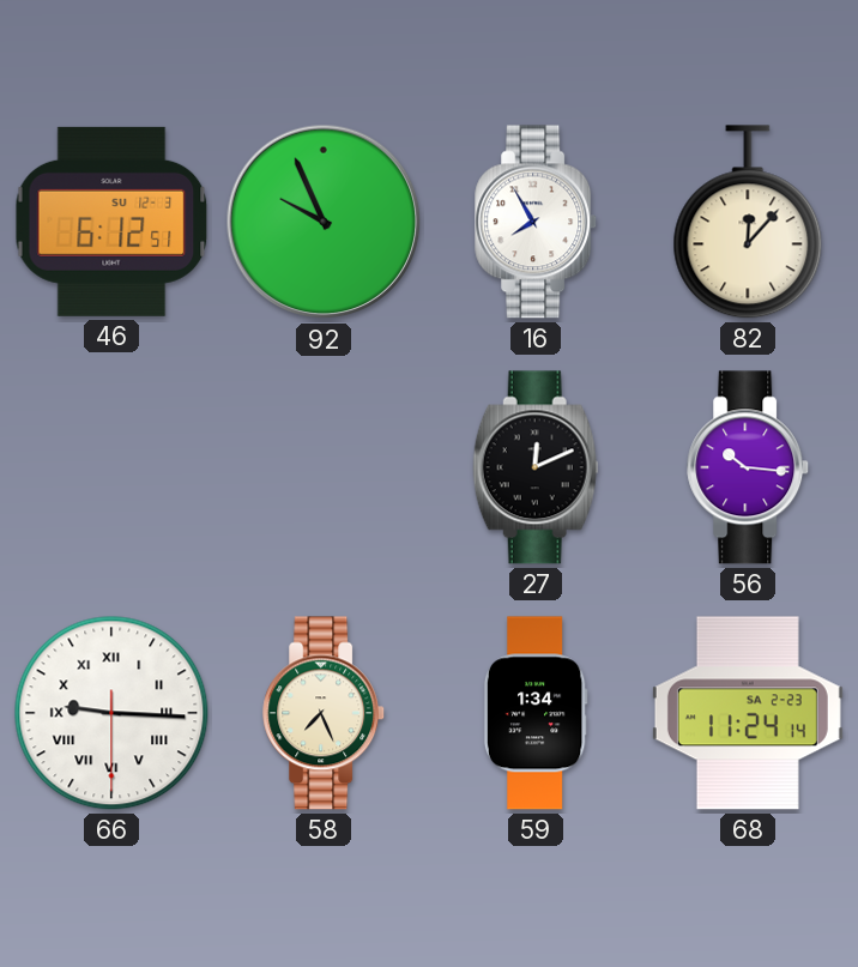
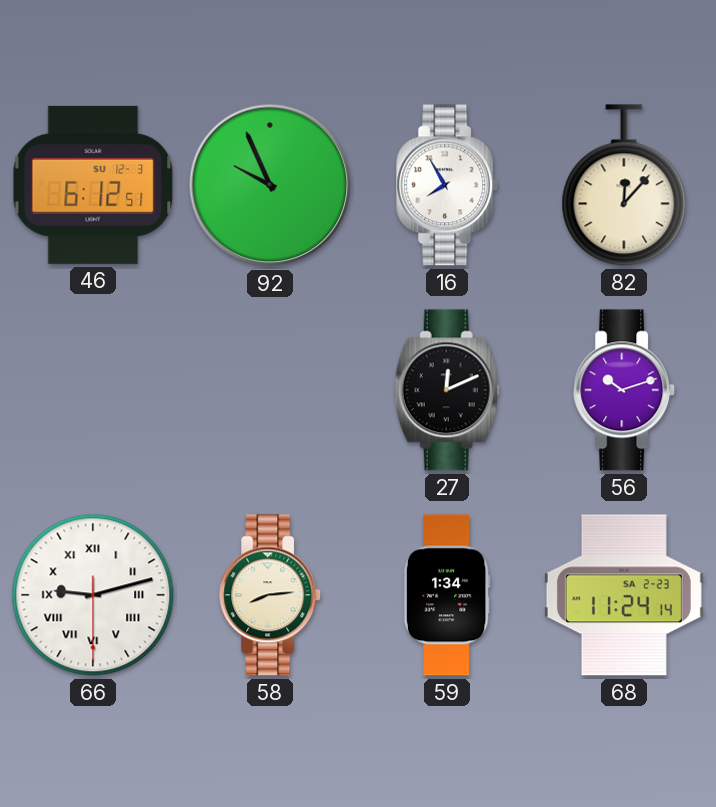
56: 10:16 -> 10:12 (625, 390)
66: 9:15 -> 9:12 (93, 595)
58: 7:26 -> 8:14 (271, 595)
